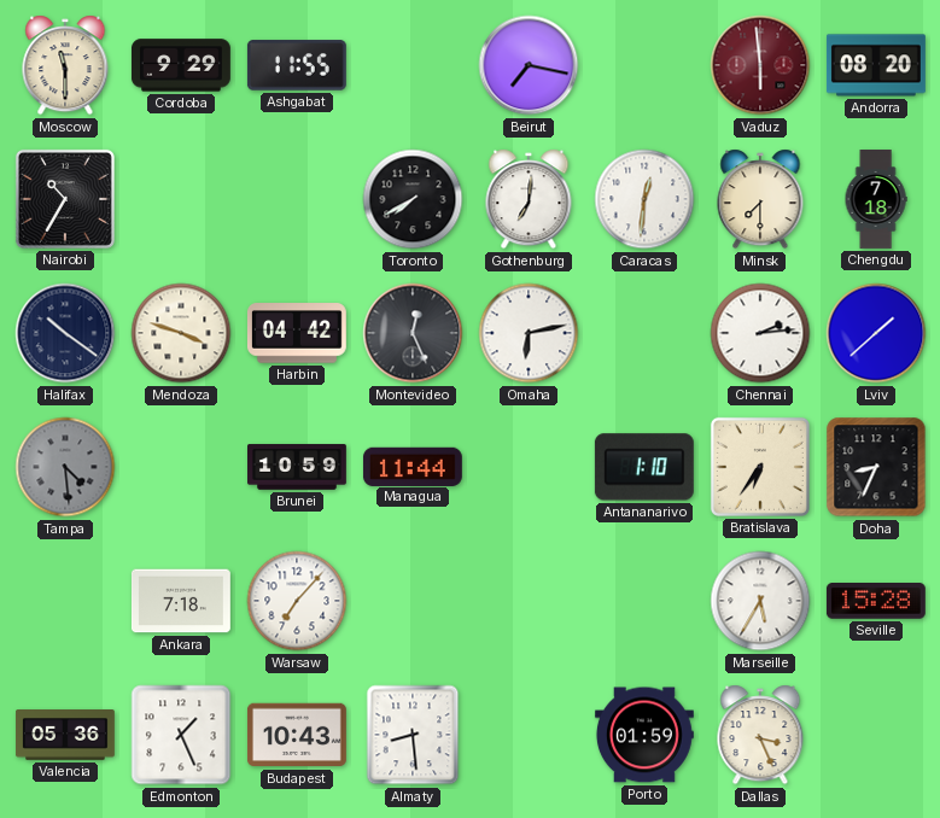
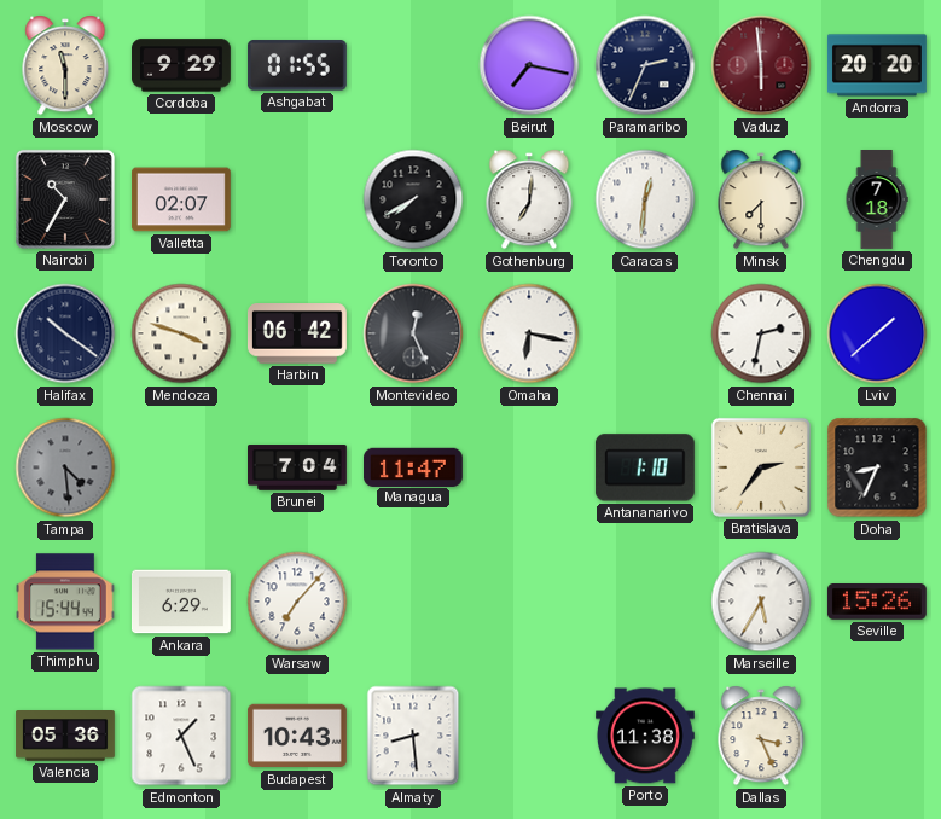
Ashgabat: 11:55 -> 01:55 (297, 65)
Paramaribo: none -> 2:34 (645, 65)
Andorra: 08:20 -> 20:20 (877, 65)
Valletta: none -> 02:07 (181, 199)
Harbin: 04:42 -> 06:42 (297, 333)
Omaha: 6:13 -> 6:17 (529, 333)
Chennai: 2:14 -> 2:32 (761, 333)
Brunei: 10:59 -> 7:04 (298, 467)
Managua: 11:44 -> 11:47 (413, 466)
Bratislava: 6:36 -> 2:36 (761, 467)
Thimphu: none -> 15:44 (65, 602)
Ankara: 7:18 -> 6:29 (181, 602)
Seville: 15:28 -> 15:26 (877, 603)
Porto: 01:59 -> 11:38 (645, 736)
